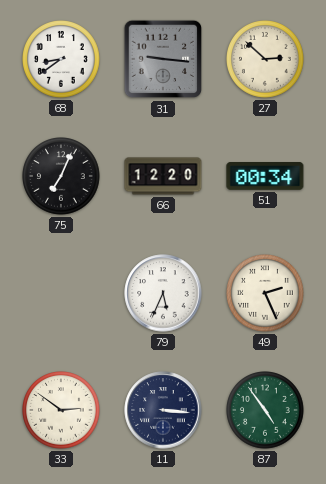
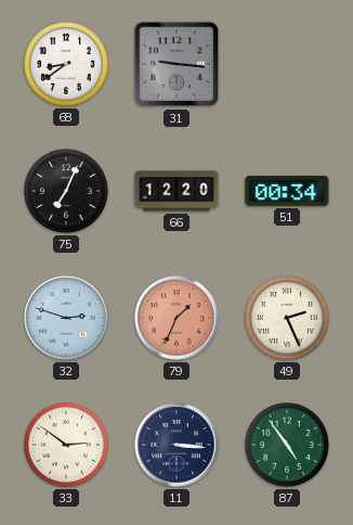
27: 2:52 -> none (266, 60)
32: none -> 2:48 (66, 318)
79: 5:34 -> 1:34 (176, 318)
79 dial: white -> salmon (176, 318)
